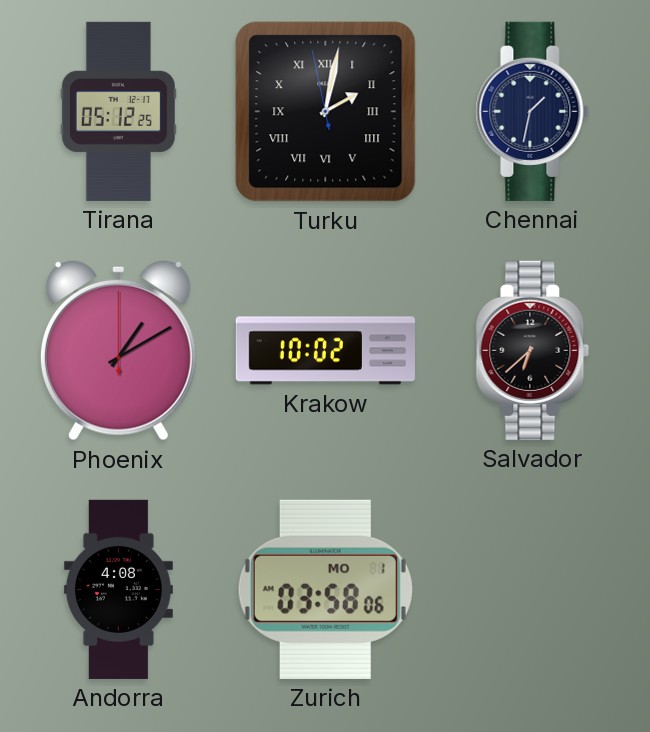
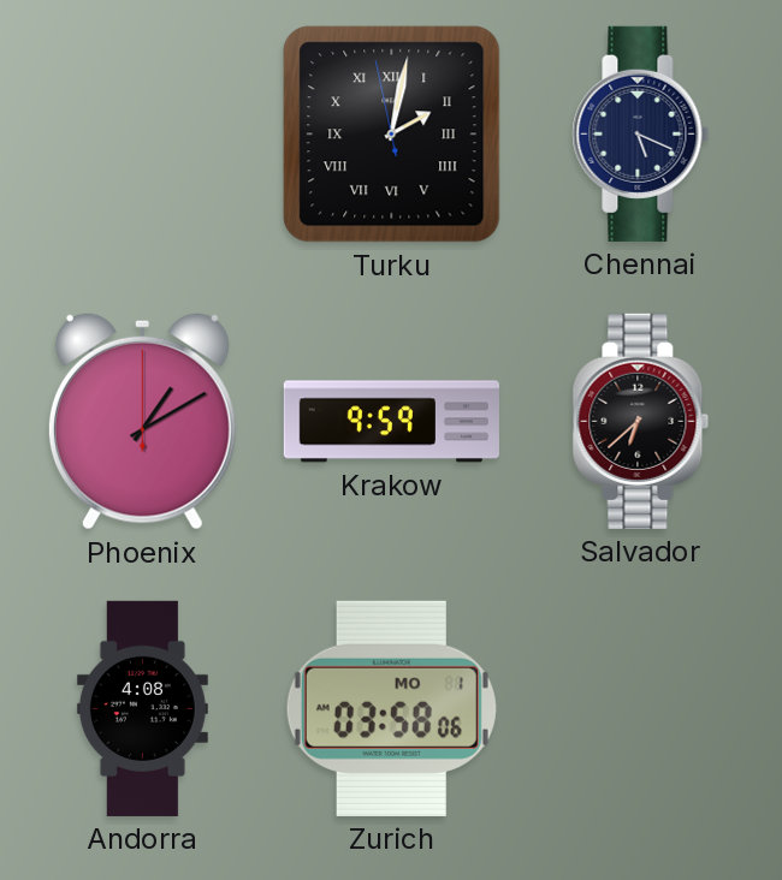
Tirana: 05:12 -> none (118, 111)
Chennai: 1:32 -> 5:19 (641, 133)
Krakow: 10:02 -> 9:59 (391, 422)
